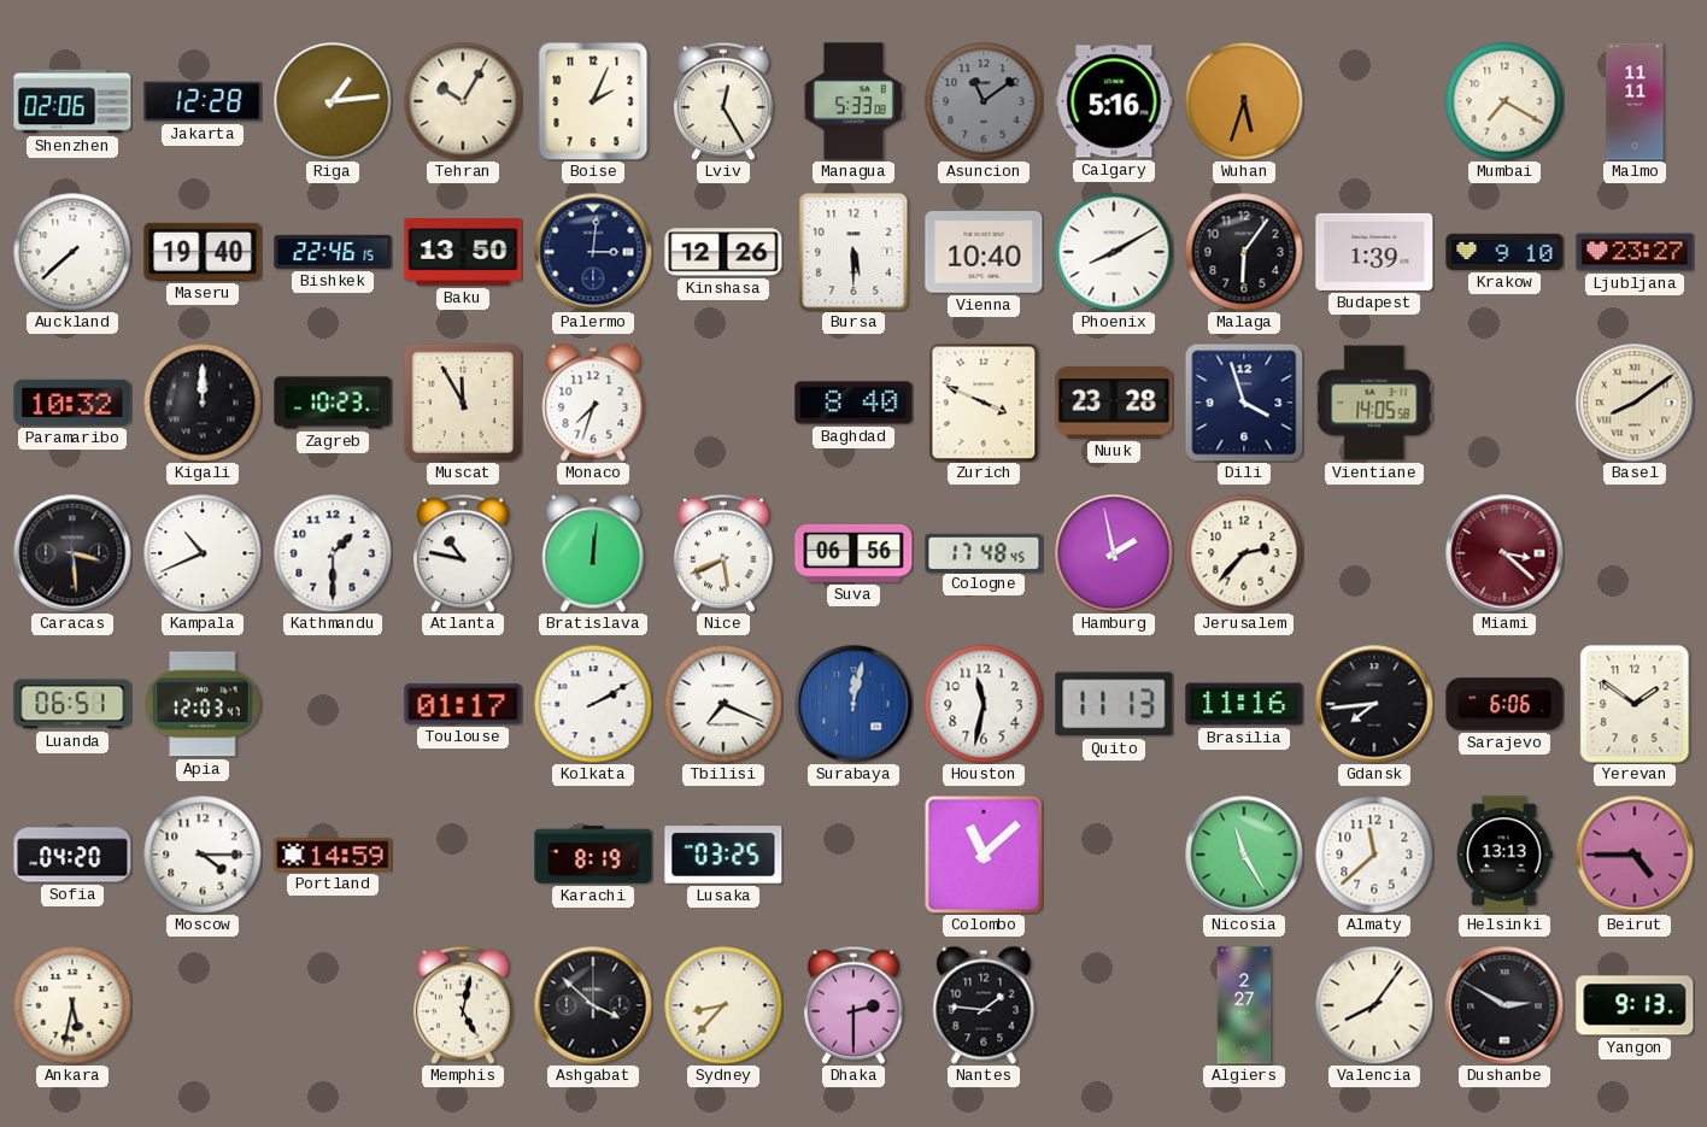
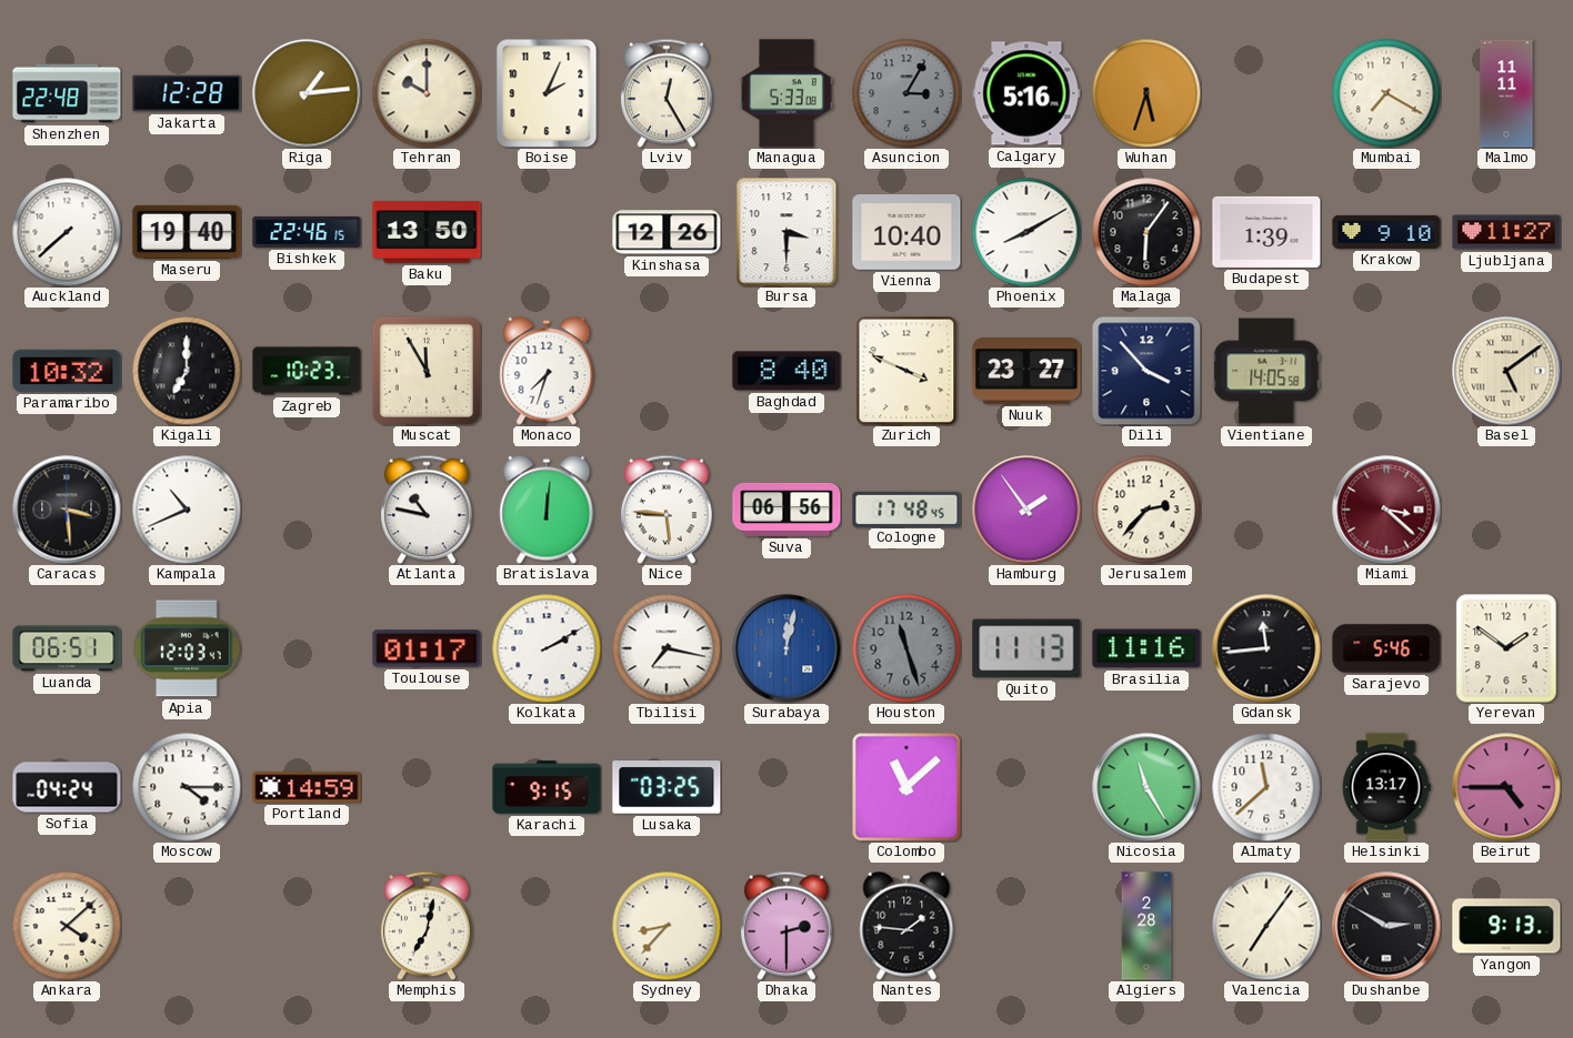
Shenzhen: 02:06 -> 22:48 (67, 93)
Tehran: 10:05 -> 10:00 (427, 93)
Asuncion: 11:09 -> 3:05 (906, 93)
Palermo: 3:01 -> none (593, 252)
Bursa: 5:30 -> 3:30 (786, 232)
Ljubljana: 23:27 -> 11:27 (1506, 232)
Kigali: 12:00 -> 7:00 (187, 371)
Nuuk: 23:28 -> 23:27 (1026, 372)
Dili: 3:57 -> 3:53 (1146, 371)
Basel: 8:09 -> 5:09 (1506, 371)
Kathmandu: 1:30 -> none (333, 553)
Nice: 5:41 -> 5:46 (668, 510)
Hamburg: 1:58 -> 1:54 (1026, 510)
Tbilisi: 7:19 -> 7:17 (667, 648)
Houston: 11:32 -> 11:27 (906, 648)
Houston dial: white -> grey (906, 648)
Gdansk: 7:44 -> 11:44 (1266, 648)
Sarajevo: 6:06 -> 5:46 (1386, 648)
Sofia: 04:20 -> 04:24 (67, 787)
Karachi: 8:19 -> 9:15 (547, 787)
Helsinki: 13:13 -> 13:17 (1386, 787)
Ankara: 5:32 -> 4:08 (67, 926)
Memphis: 5:02 -> 7:02 (428, 926)
Ashgabat: 3:52 -> none (593, 1005)
Algiers: 2:27 -> 2:28 (1146, 926)
Valencia: 8:06 -> 7:06 (1266, 926)
